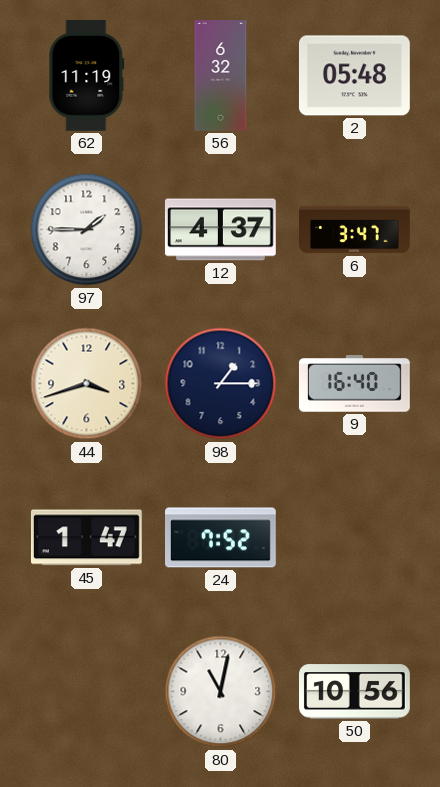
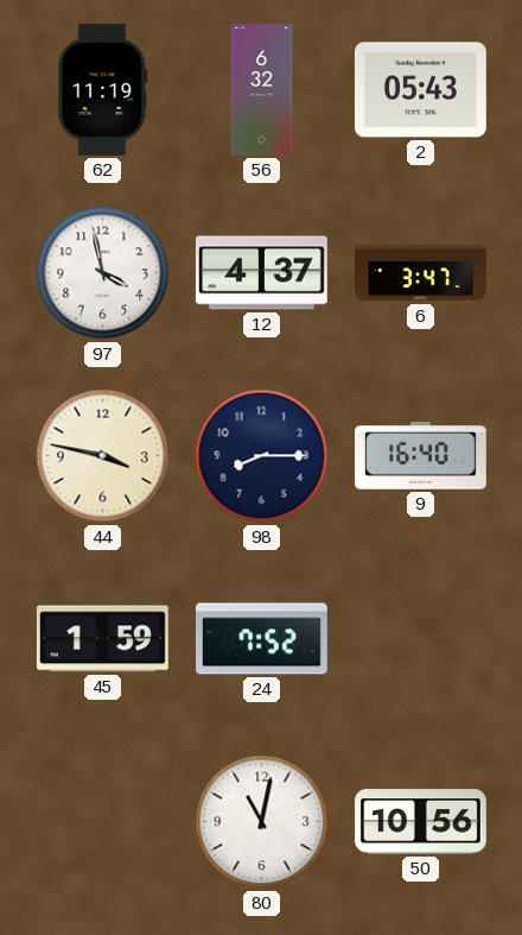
2: 05:48 -> 05:43 (420, 90)
97: 1:45 -> 3:58 (103, 273)
44: 3:42 -> 3:47 (103, 456)
98: 1:15 -> 8:15 (262, 456)
45: 1:47 -> 1:59 (102, 639)
